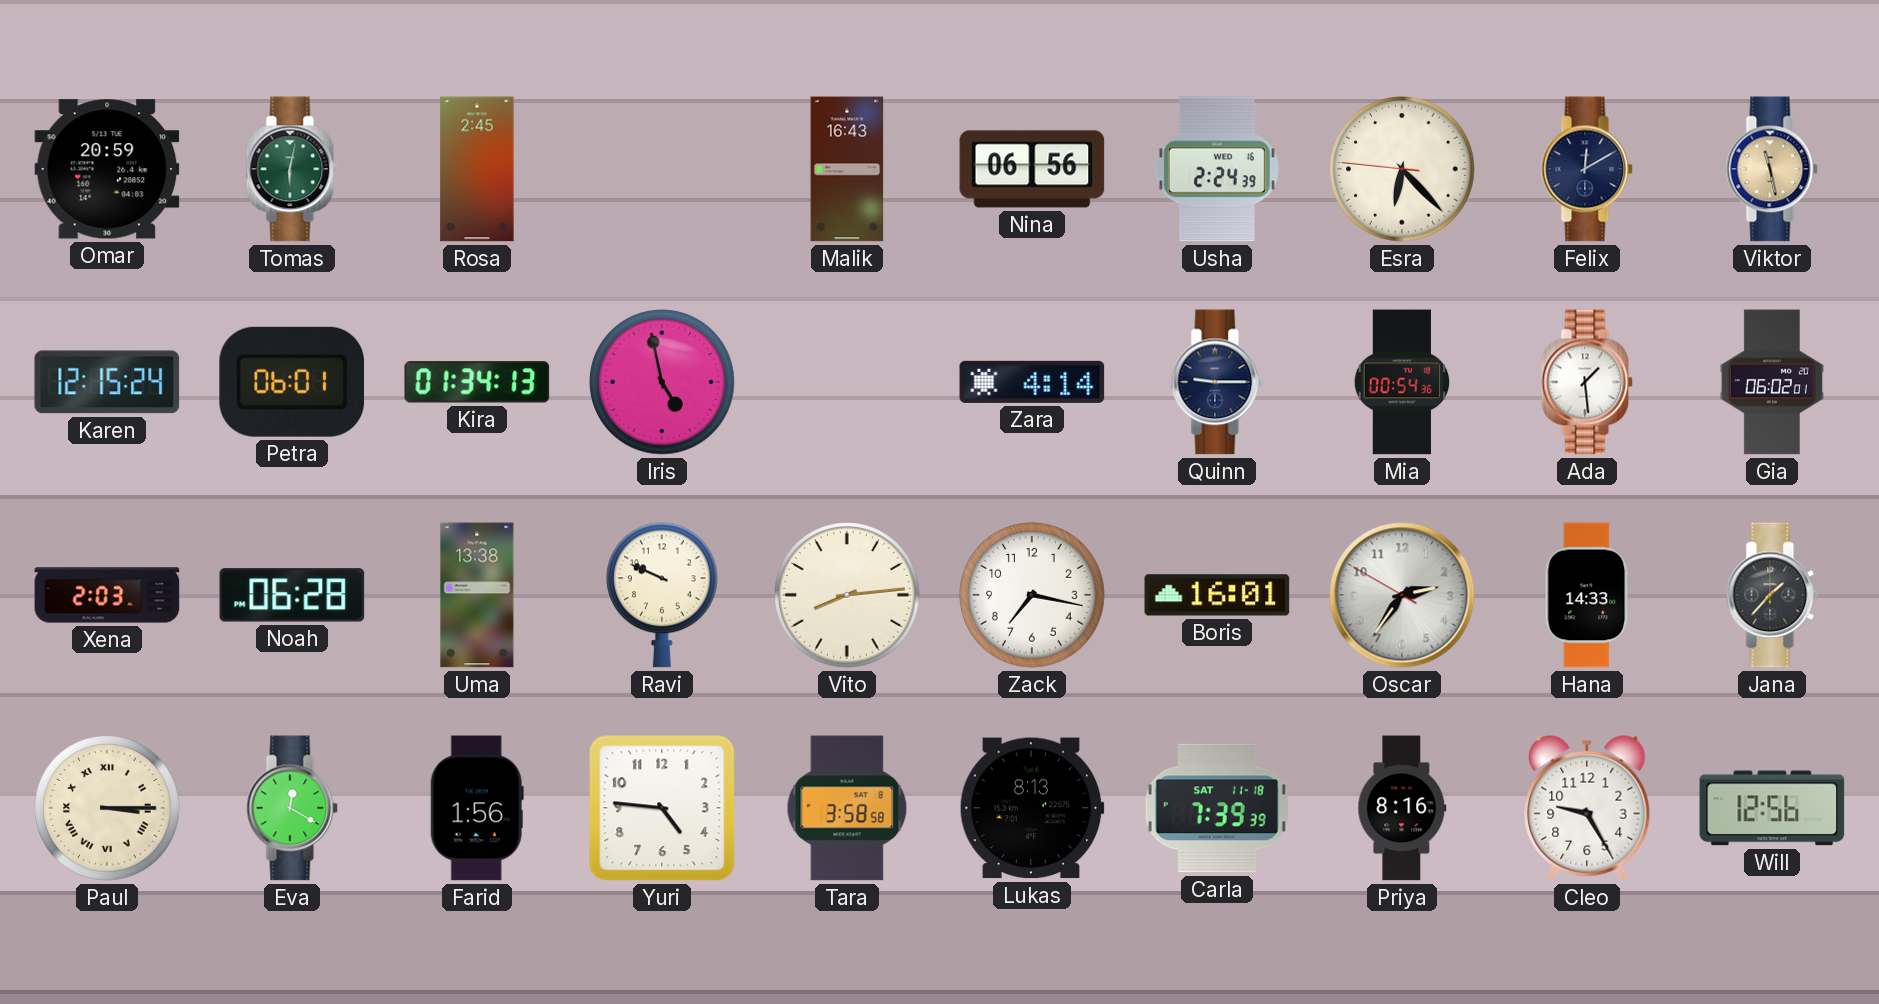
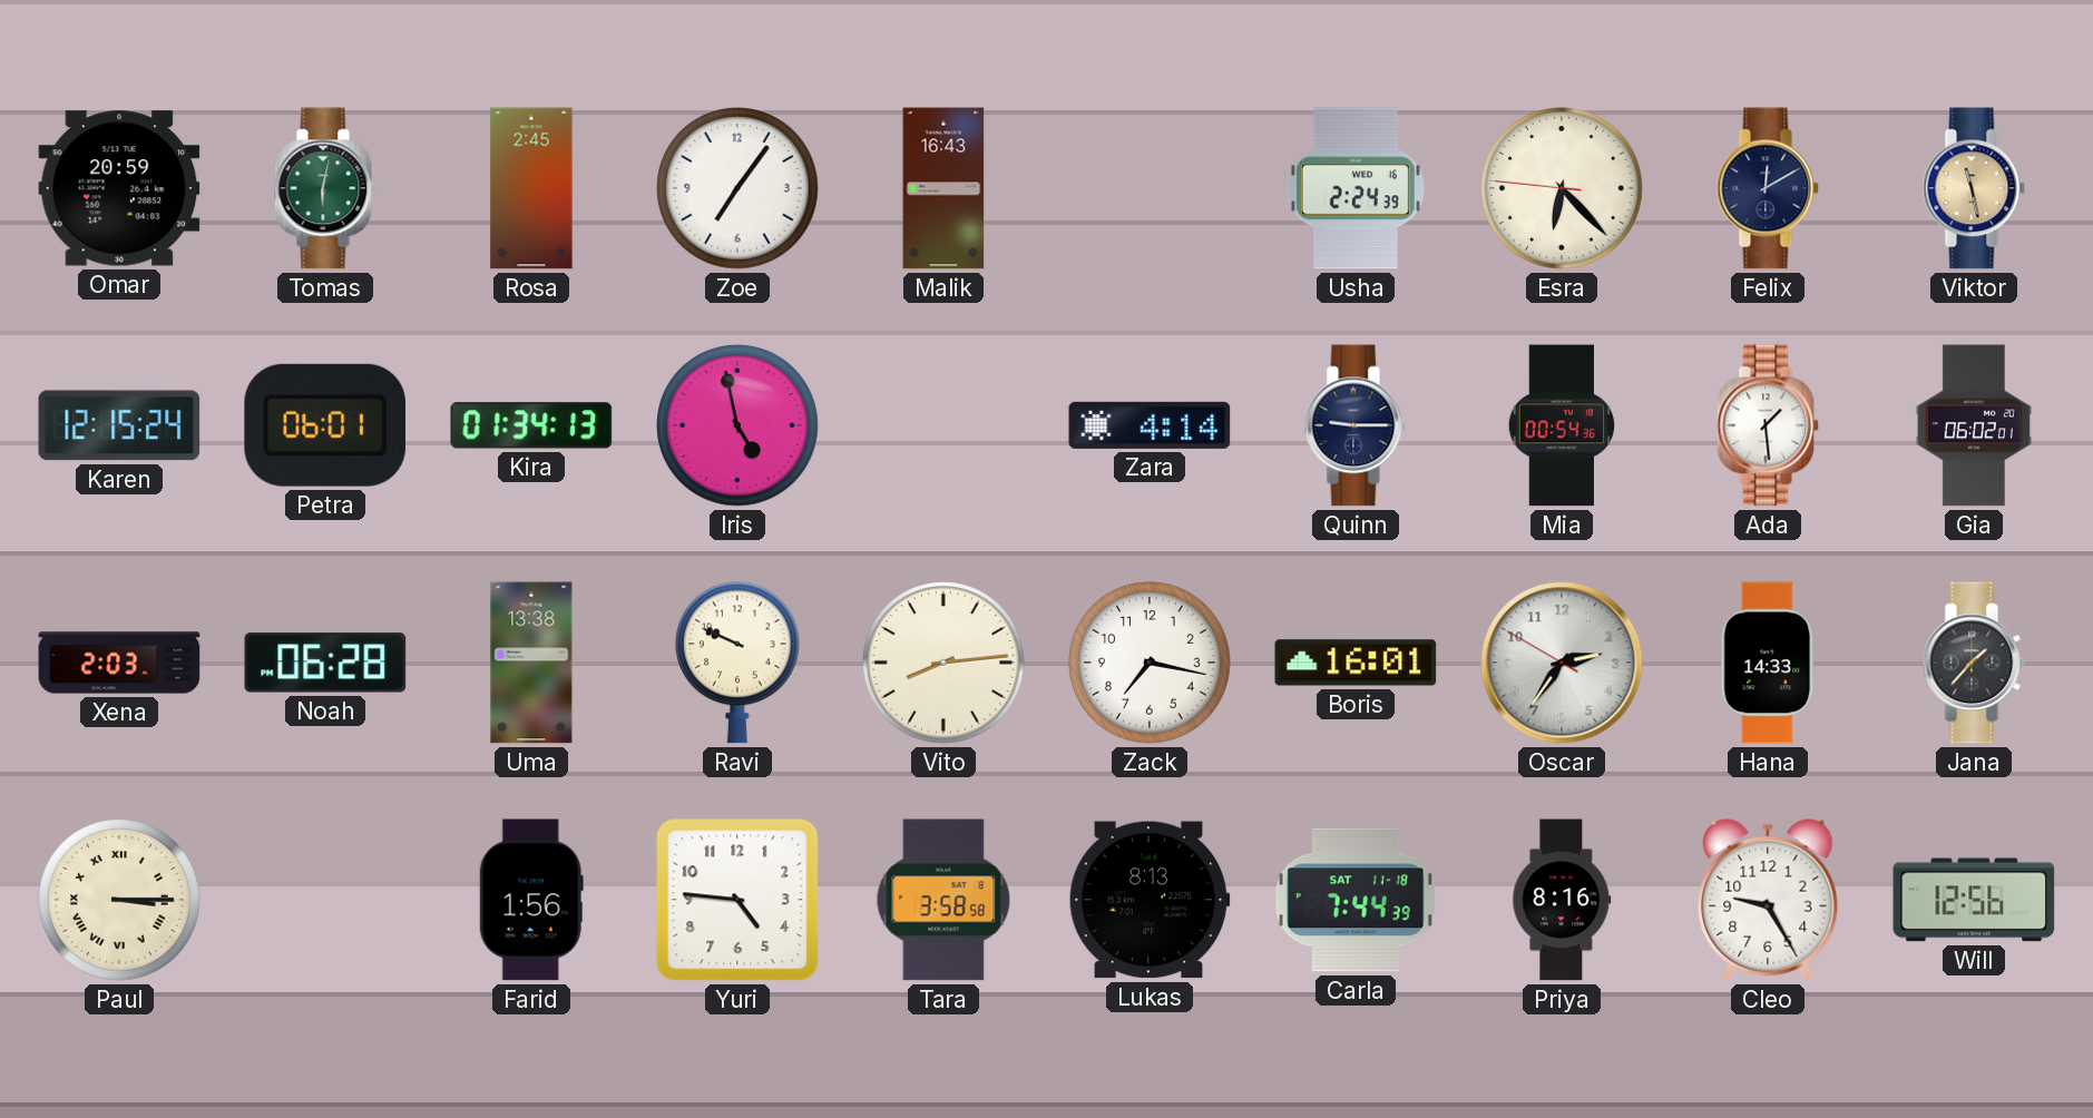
Zoe: none -> 7:06 (737, 188)
Nina: 06:56 -> none (1032, 169)
Eva: 12:20 -> none (292, 808)
Carla: 7:39 -> 7:44 (1356, 900)
